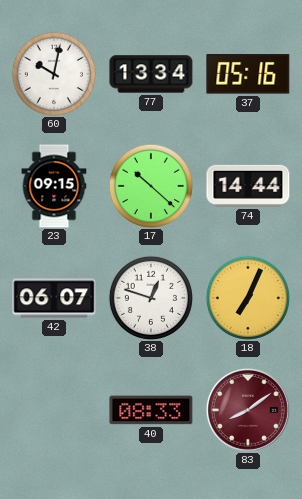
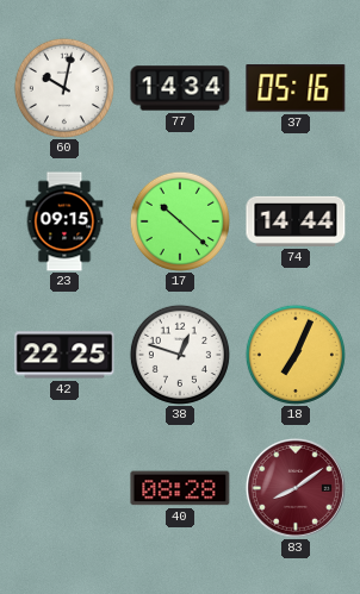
77: 13:34 -> 14:34 (180, 88)
42: 06:07 -> 22:25 (64, 355)
40: 08:33 -> 08:28 (180, 488)
